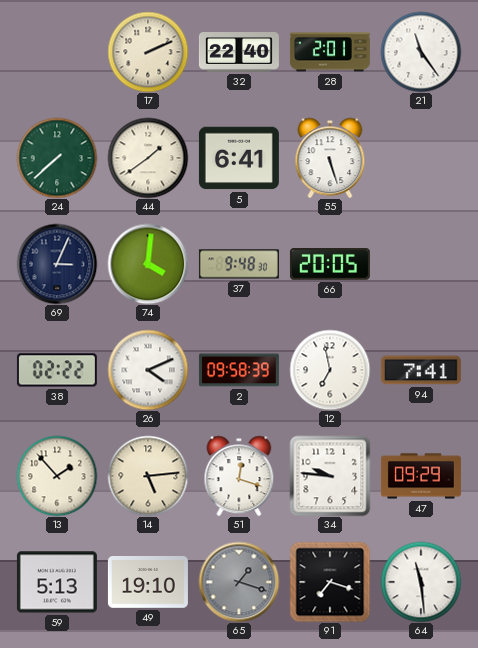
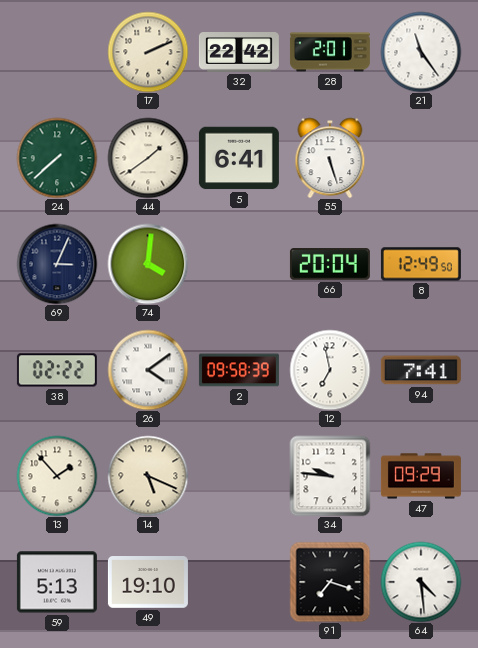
32: 22:40 -> 22:42 (239, 53)
37: 9:48 -> none (239, 264)
66: 20:05 -> 20:04 (330, 264)
8: none -> 12:49 (421, 264)
26: 4:11 -> 4:09 (148, 370)
14: 5:14 -> 5:19 (148, 476)
51: 12:18 -> none (239, 476)
65: 1:18 -> none (239, 582)
64: 11:29 -> 4:29 (421, 582)
